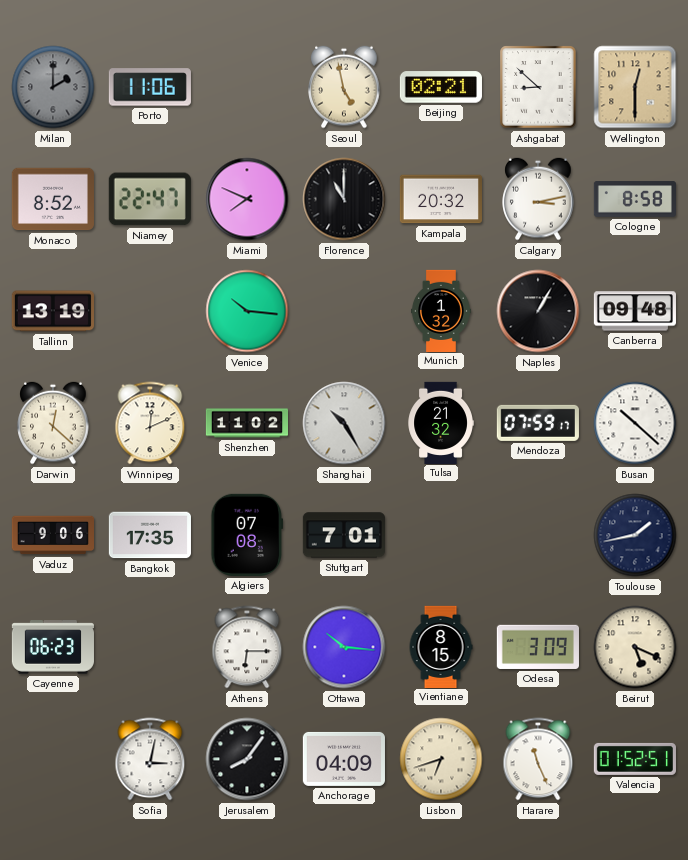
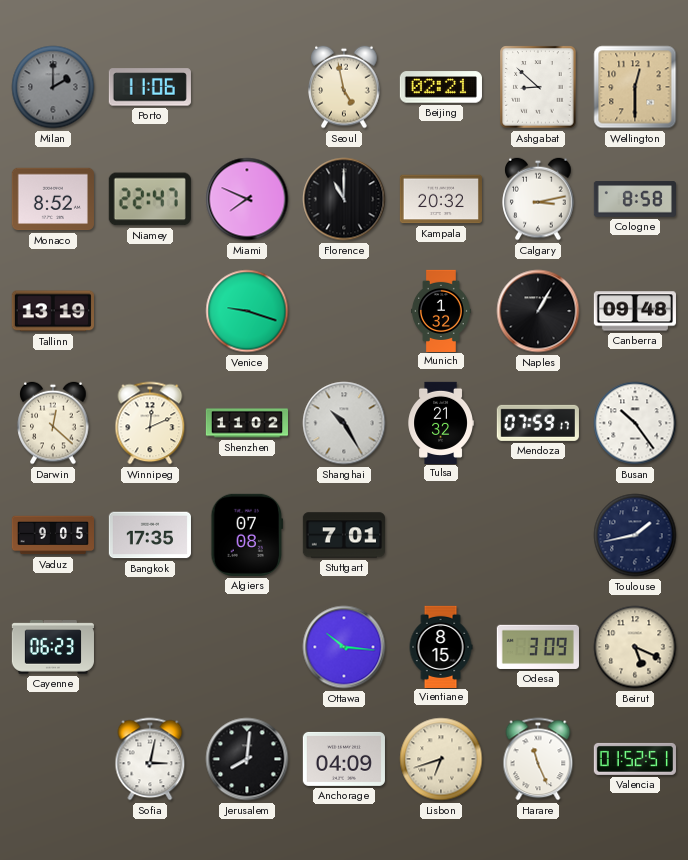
Venice: 10:16 -> 9:18 (247, 311)
Busan: 10:22 -> 10:24 (635, 423)
Vaduz: 9:06 -> 9:05 (52, 535)
Athens: 6:15 -> none (247, 647)
Jerusalem: 8:06 -> 8:01 (247, 759)
